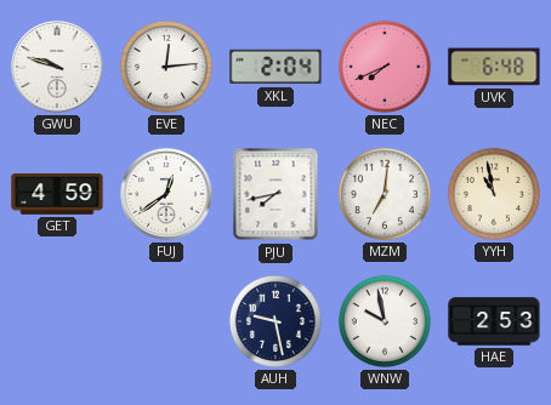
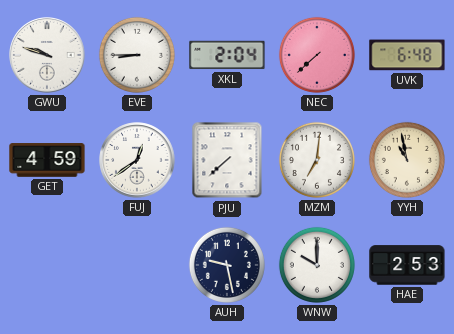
EVE: 12:14 -> 8:45 (137, 55)
NEC: 7:41 -> 7:38 (317, 55)
PJU: 7:43 -> 7:38 (227, 160)
WNW: 9:58 -> 10:00 (317, 265)
